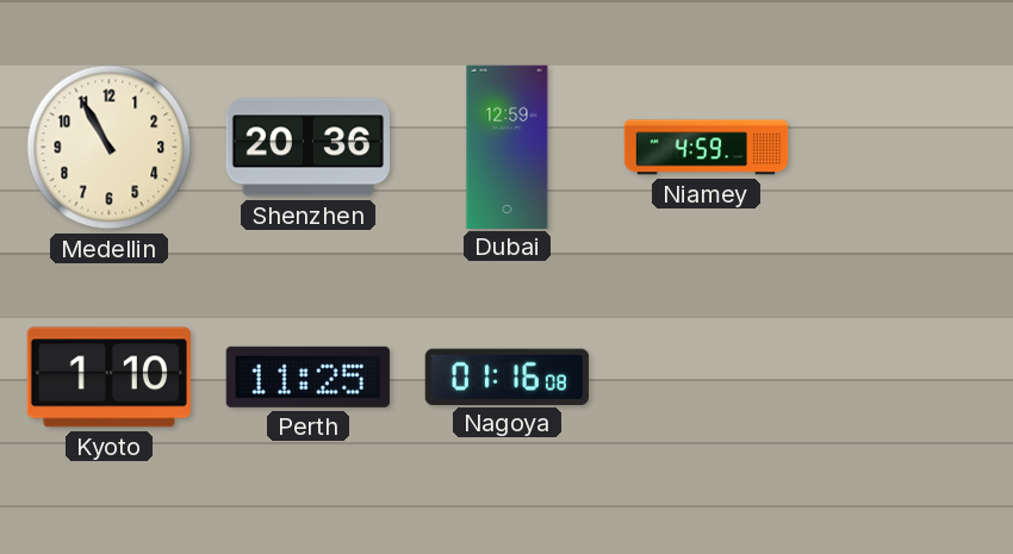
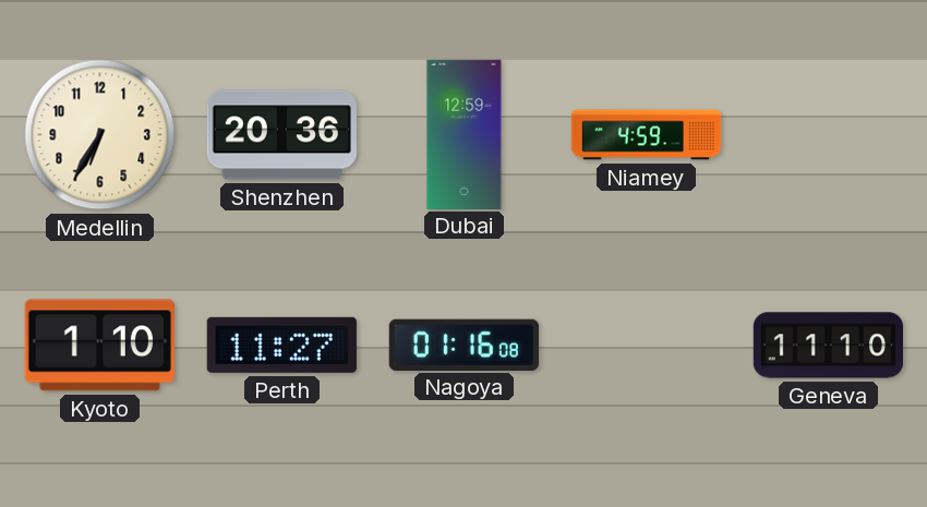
Medellin: 10:55 -> 6:35 (100, 135)
Perth: 11:25 -> 11:27 (281, 345)
Geneva: none -> 11:10 (828, 346)
